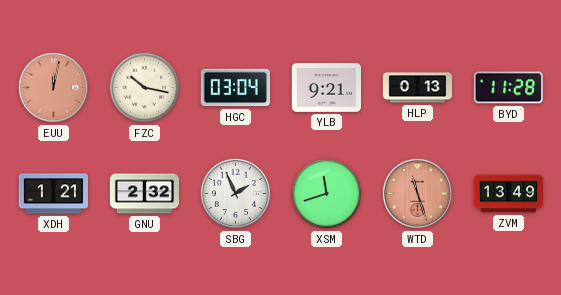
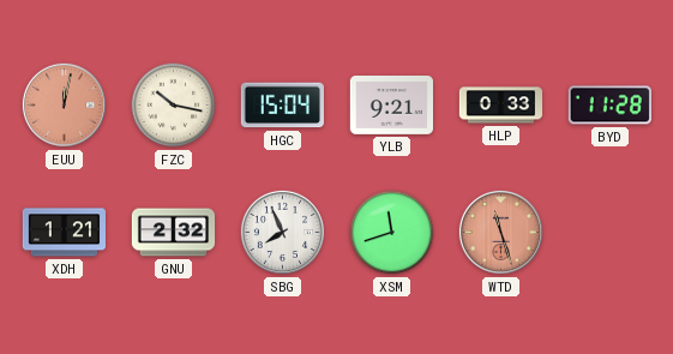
HGC: 03:04 -> 15:04 (282, 106)
HLP: 0:13 -> 0:33 (501, 106)
SBG: 1:56 -> 7:56 (282, 232)
ZVM: 13:49 -> none (508, 194)
